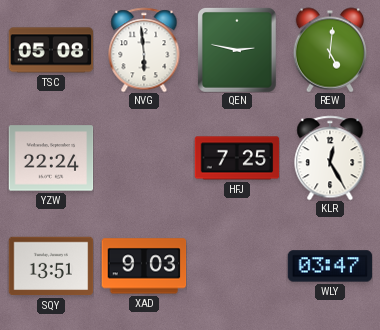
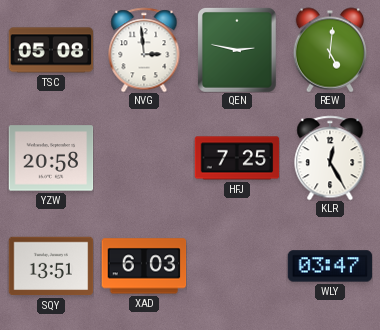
NVG: 5:59 -> 2:59 (144, 50)
YZW: 22:24 -> 20:58 (51, 158)
XAD: 9:03 -> 6:03 (144, 266)
